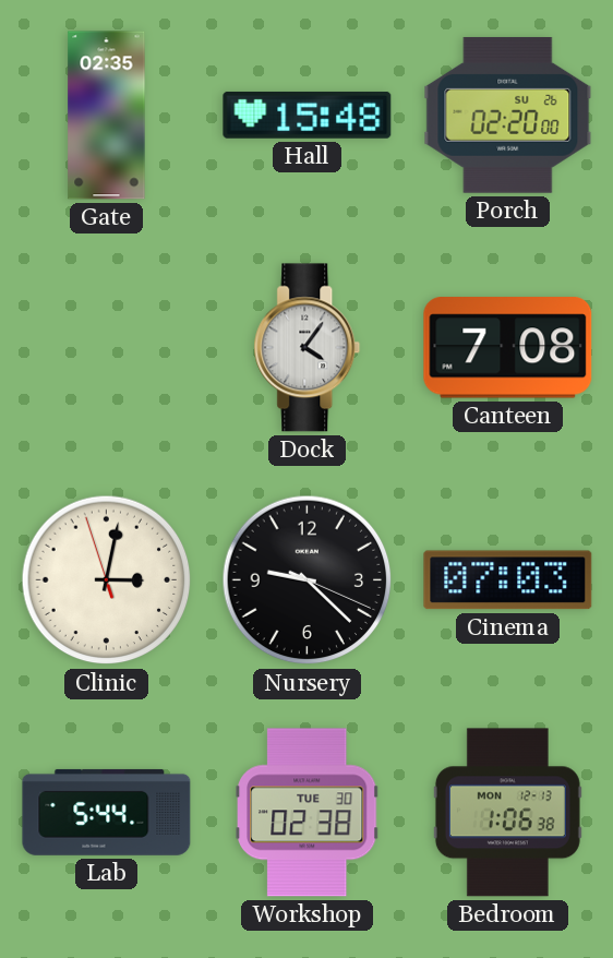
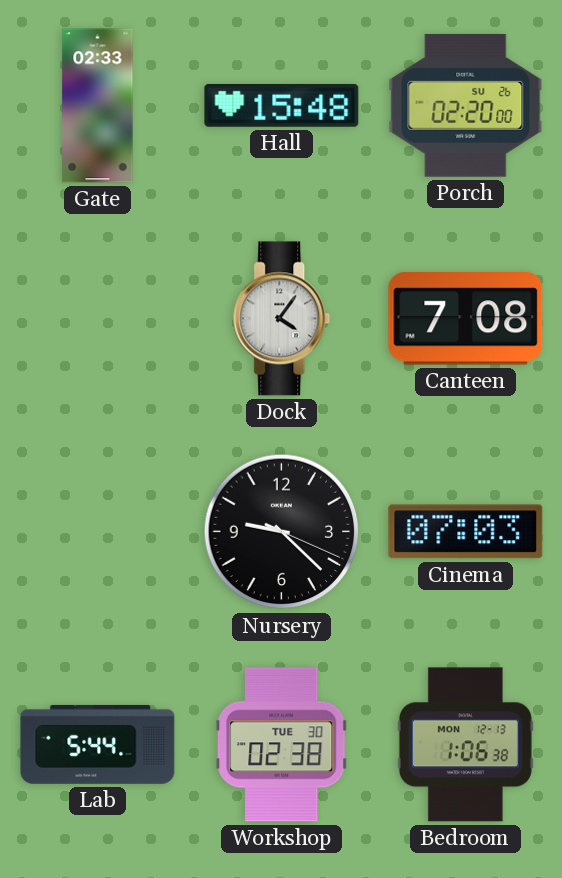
Gate: 02:35 -> 02:33 (98, 106)
Clinic: 3:01 -> none (107, 580)
